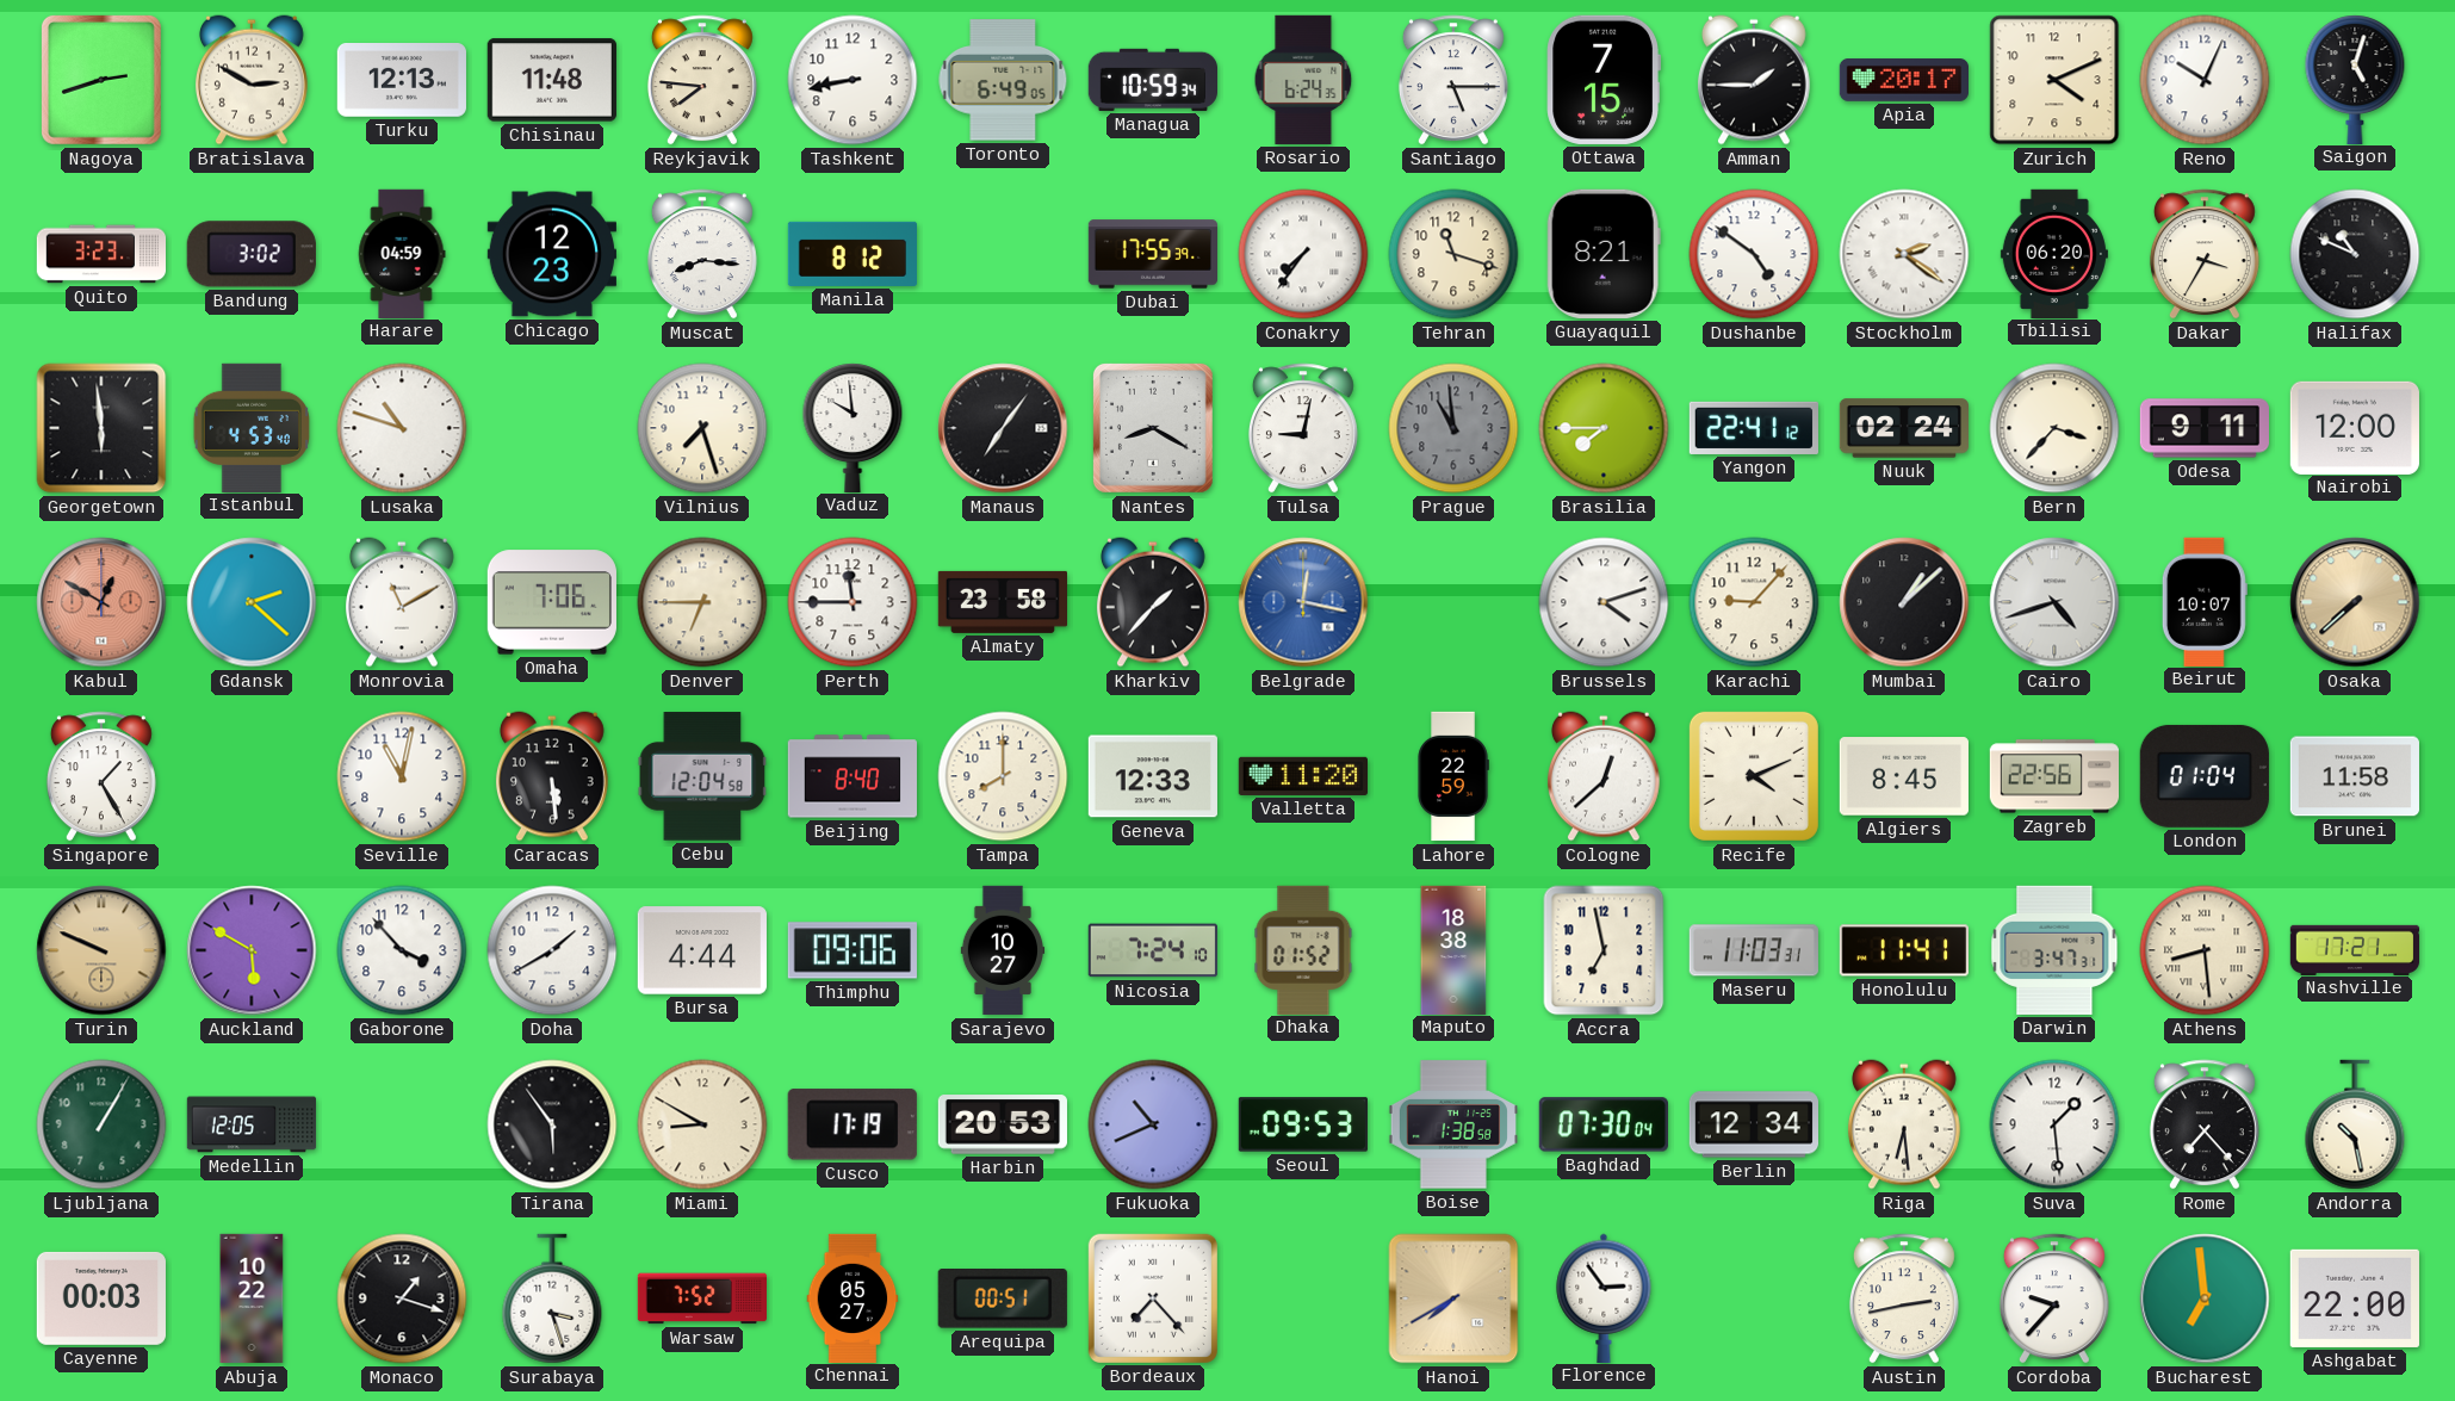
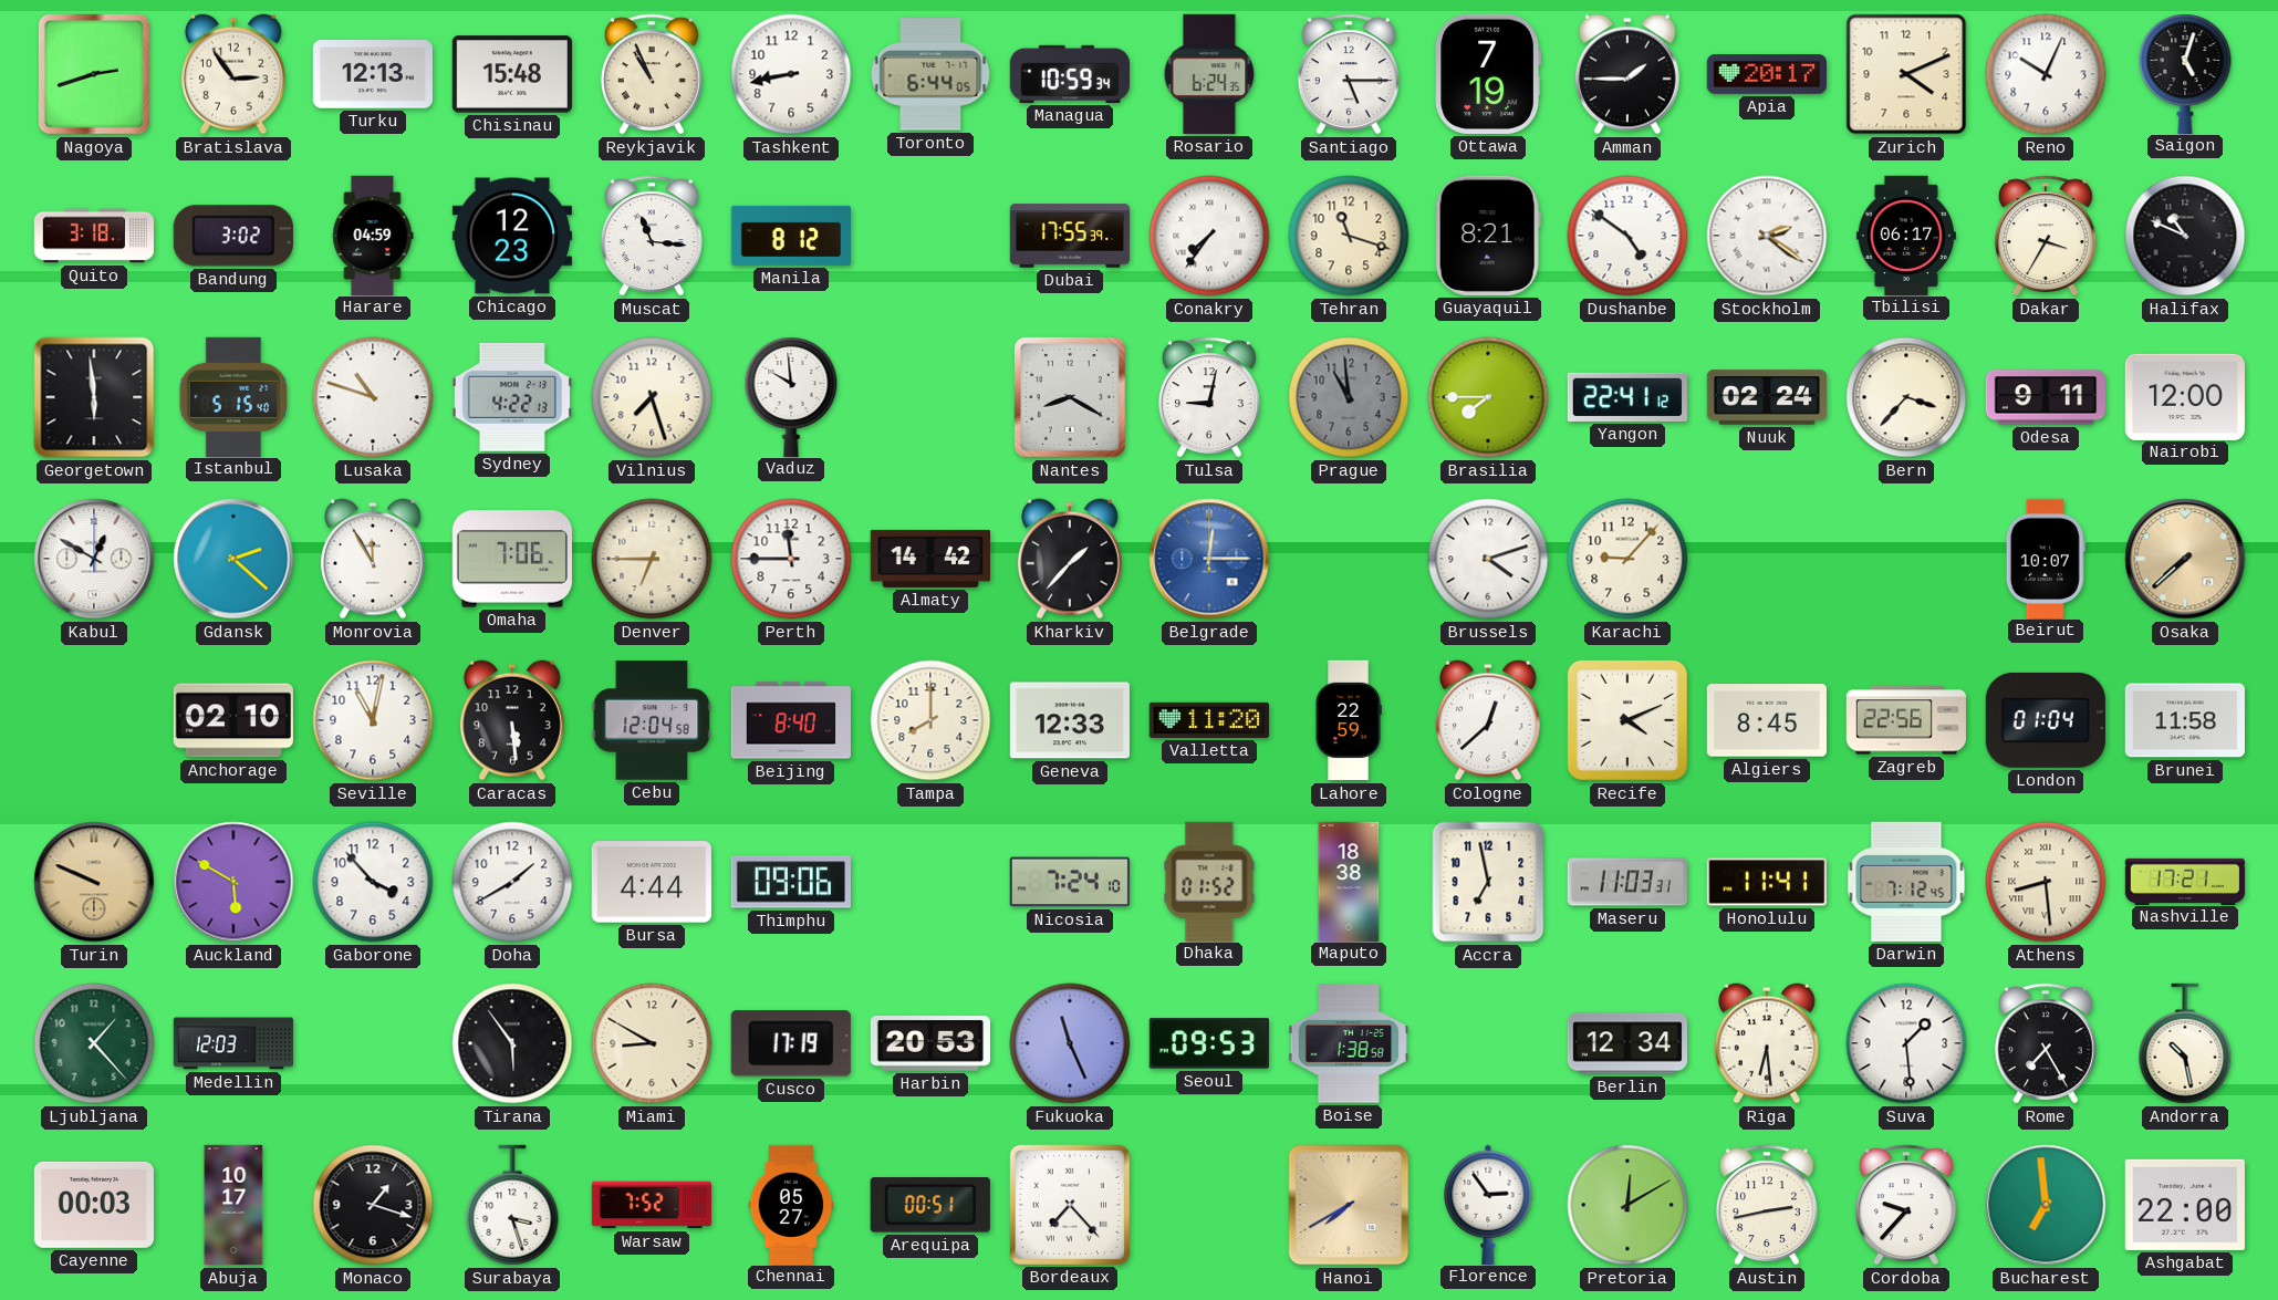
Bratislava: 2:50 -> 2:54 (233, 74)
Chisinau: 11:48 -> 15:48 (512, 74)
Reykjavik: 7:46 -> 10:56 (652, 74)
Toronto: 6:49 -> 6:44 (930, 74)
Ottawa: 7:15 -> 7:19 (1488, 74)
Quito: 3:23 -> 3:18 (93, 236)
Muscat: 8:16 -> 11:16 (652, 236)
Tbilisi: 06:20 -> 06:17 (1906, 235)
Istanbul: 4:53 -> 5:15 (233, 396)
Sydney: none -> 4:22 (512, 397)
Manaus: 7:06 -> none (1003, 428)
Kabul dial: salmon -> white (94, 559)
Monrovia: 11:10 -> 11:55 (373, 559)
Almaty: 23:58 -> 14:42 (929, 559)
Belgrade: 12:17 -> 12:15 (1209, 559)
Mumbai: 1:08 -> none (1904, 602)
Cairo: 4:42 -> none (2054, 602)
Singapore: 1:25 -> none (101, 776)
Anchorage: none -> 02:10 (232, 720)
Sarajevo: 10:27 -> none (1003, 950)
Darwin: 3:47 -> 7:12 (1906, 882)
Ljubljana: 1:05 -> 1:23 (94, 1043)
Medellin: 12:05 -> 12:03 (233, 1043)
Fukuoka: 10:41 -> 11:26 (1070, 1043)
Baghdad: 07:30 -> none (1604, 1124)
Rome: 7:23 -> 7:25 (2046, 1043)
Abuja: 10:22 -> 10:17 (233, 1205)
Pretoria: none -> 12:10 (1627, 1205)
